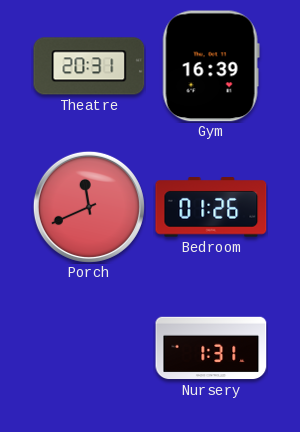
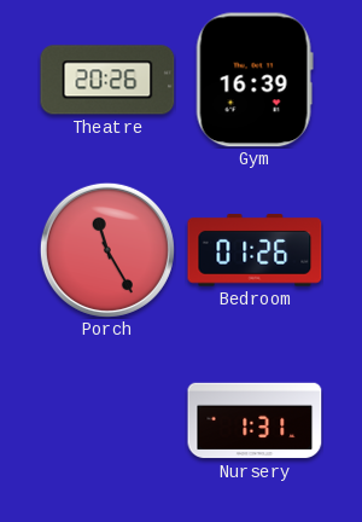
Theatre: 20:31 -> 20:26 (107, 80)
Porch: 11:41 -> 11:25 (107, 250)
